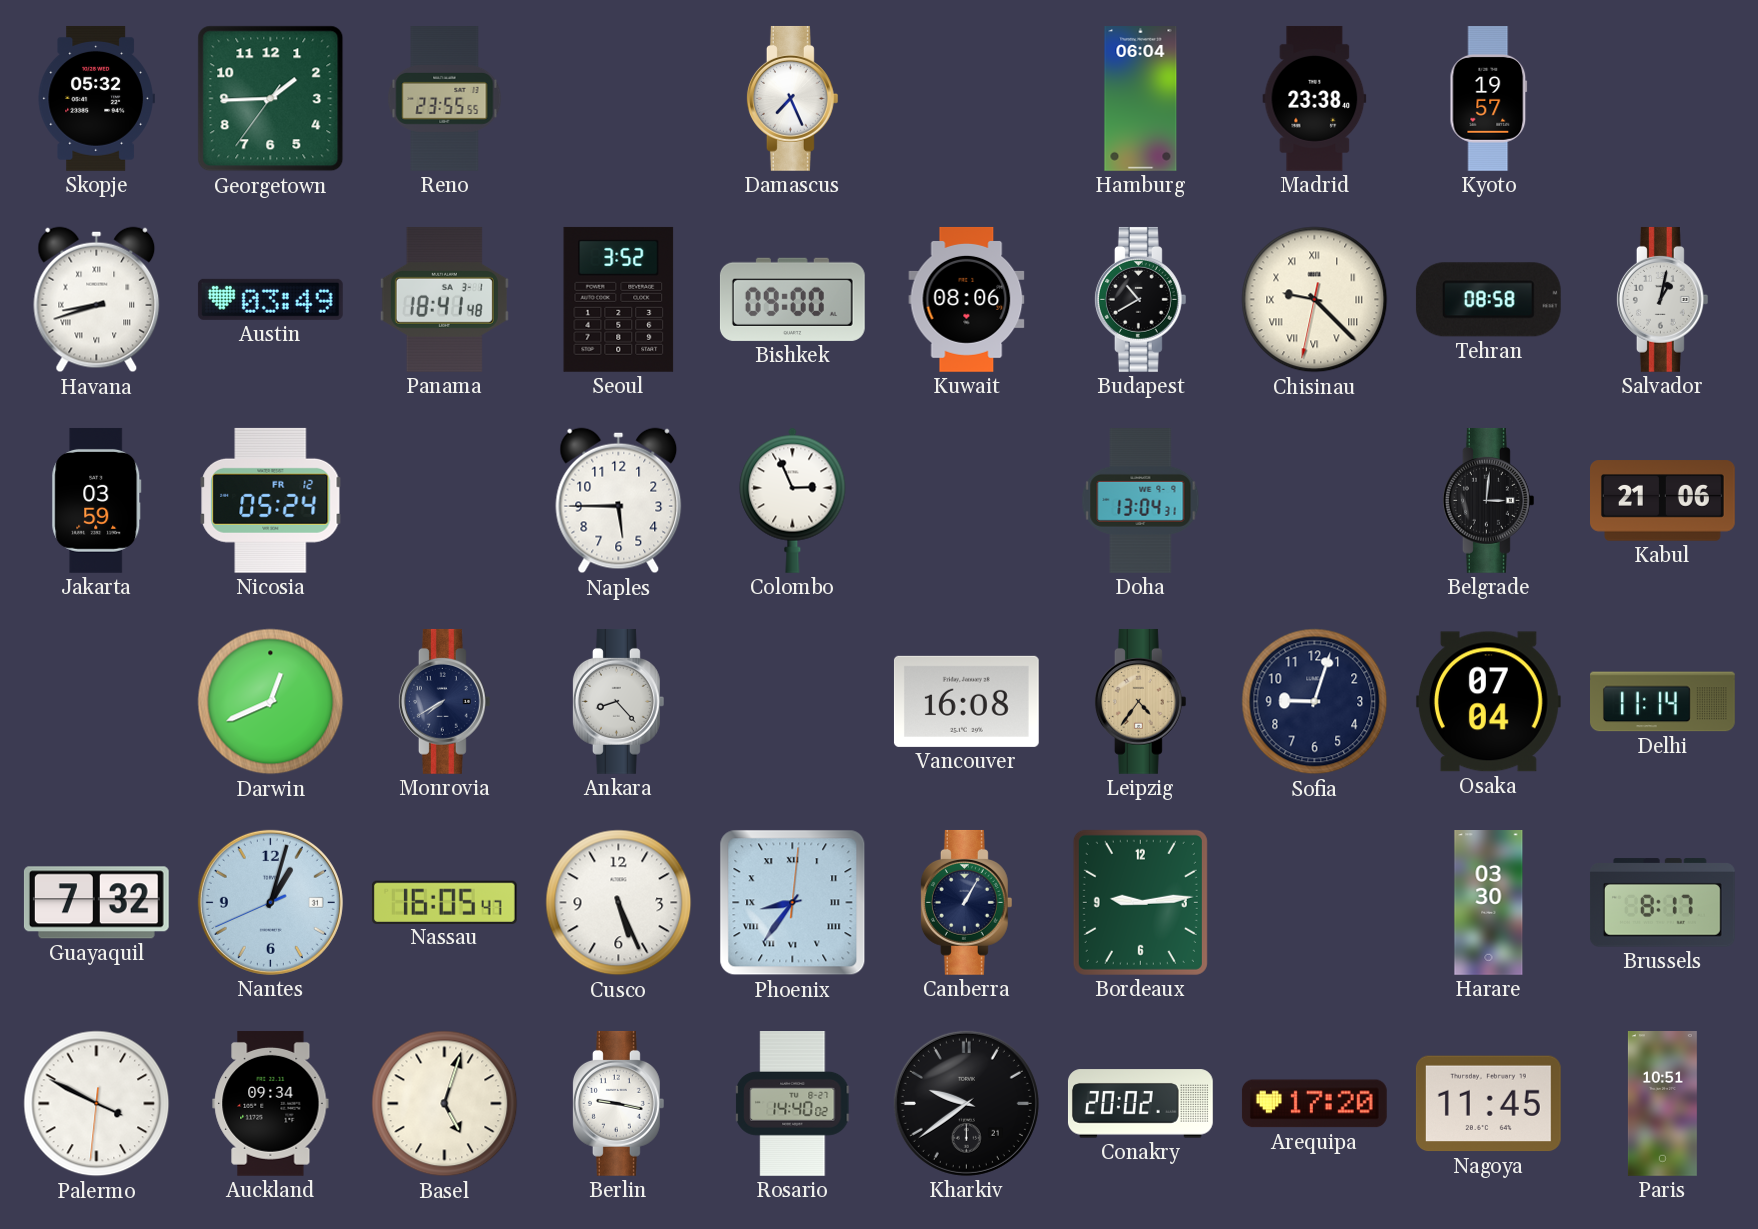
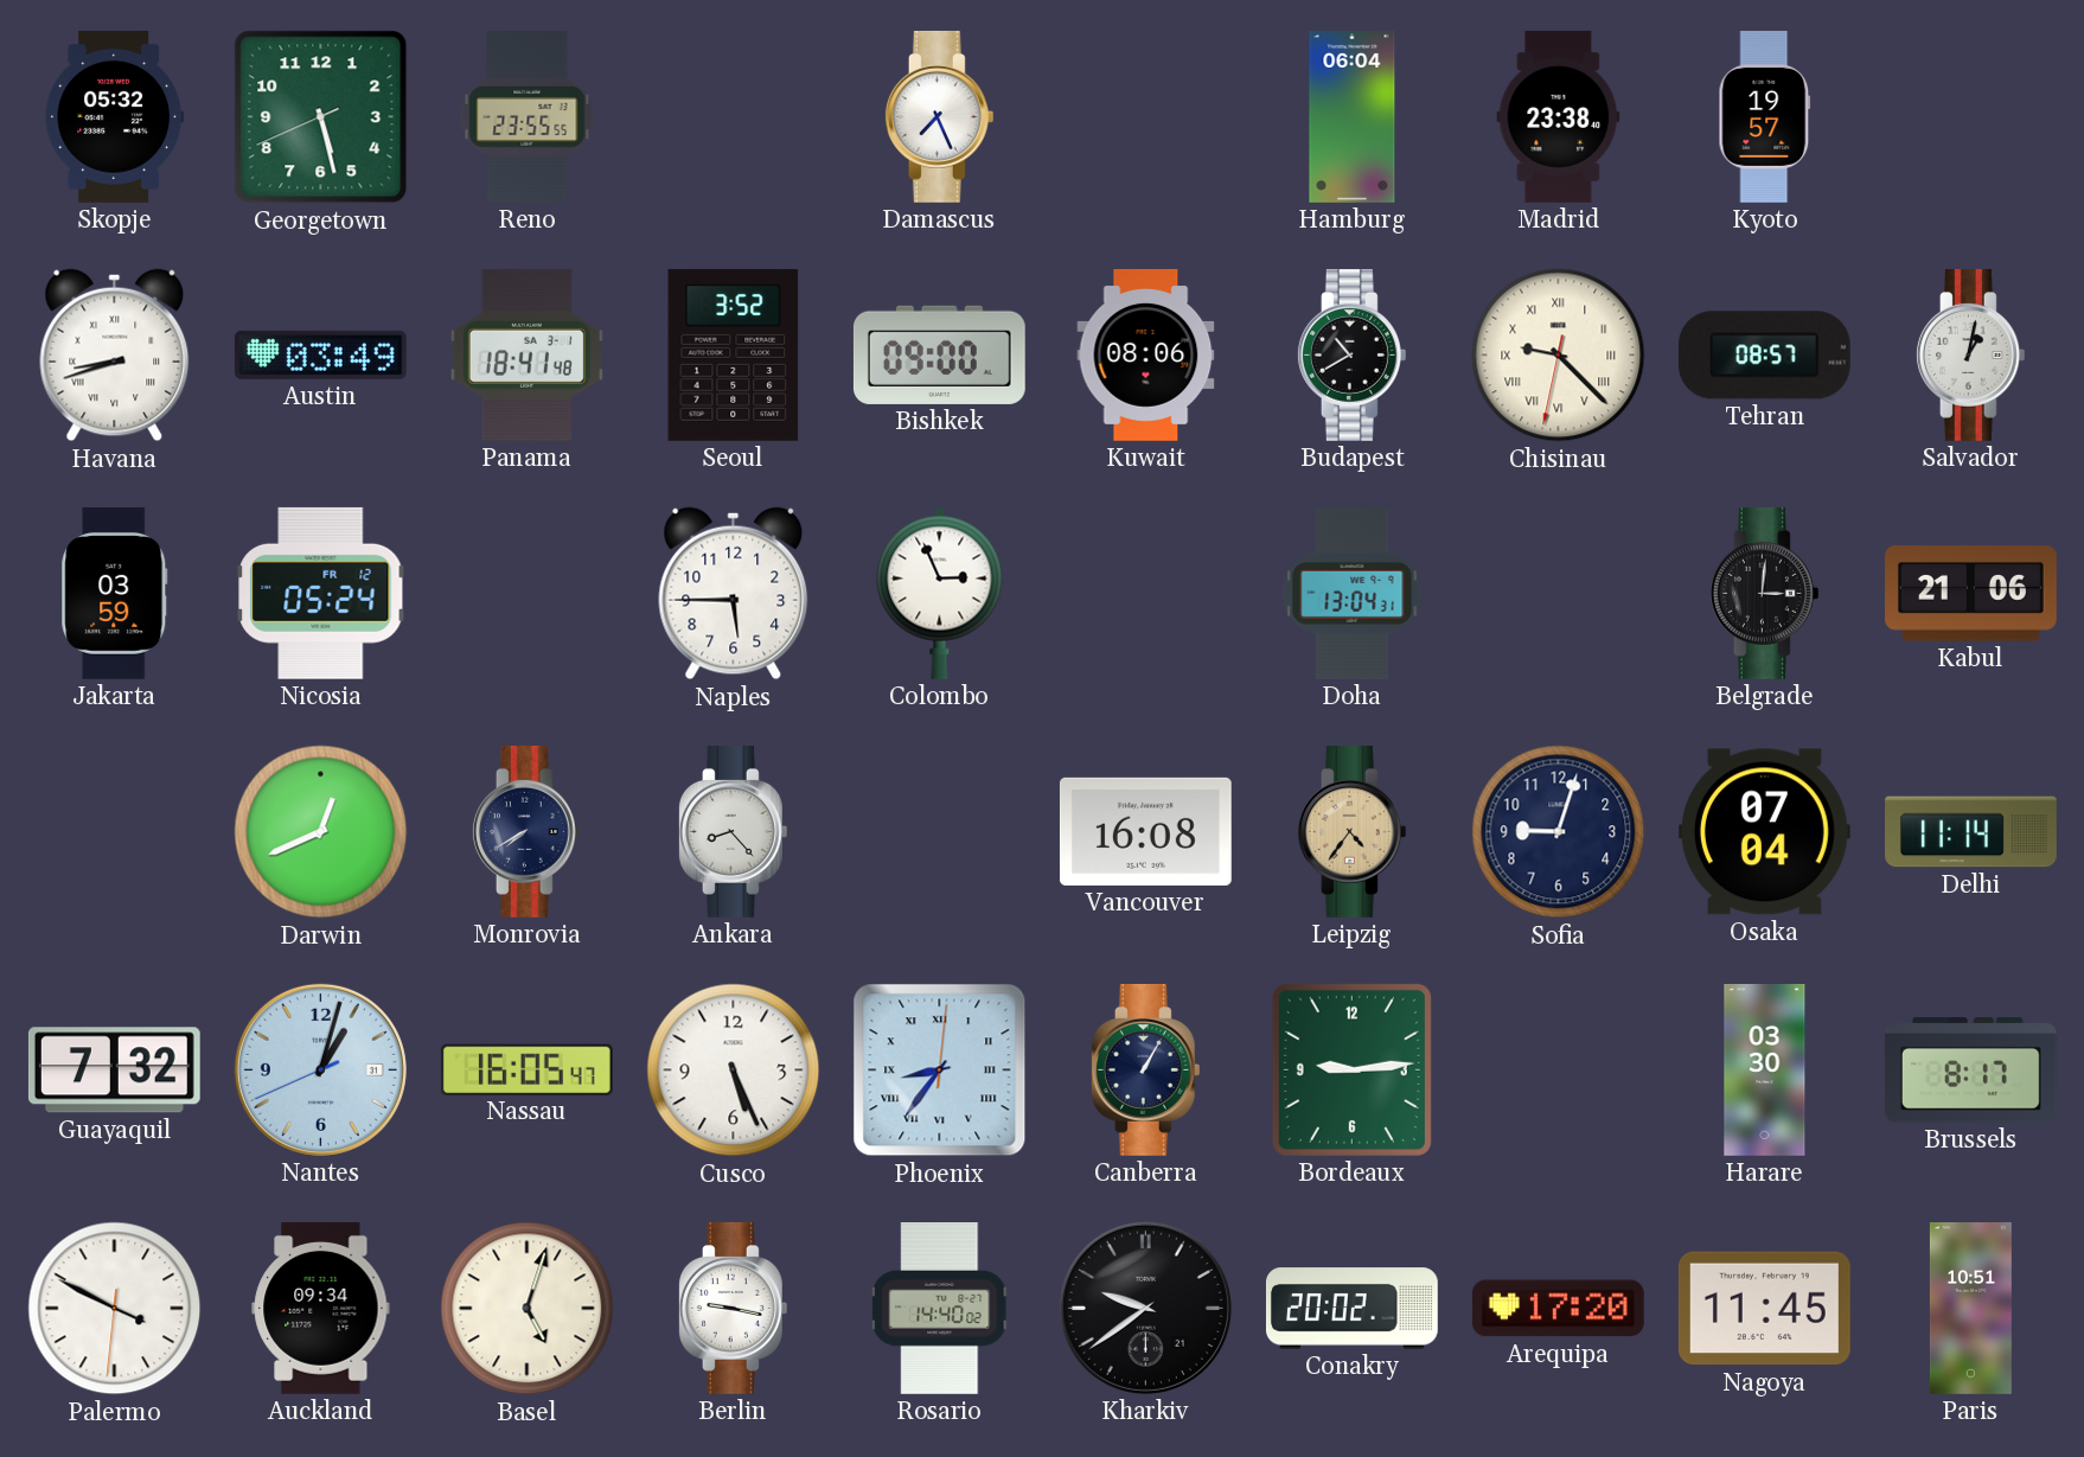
Georgetown: 1:44 -> 5:27 (321, 117)
Tehran: 08:58 -> 08:57 (1764, 356)
